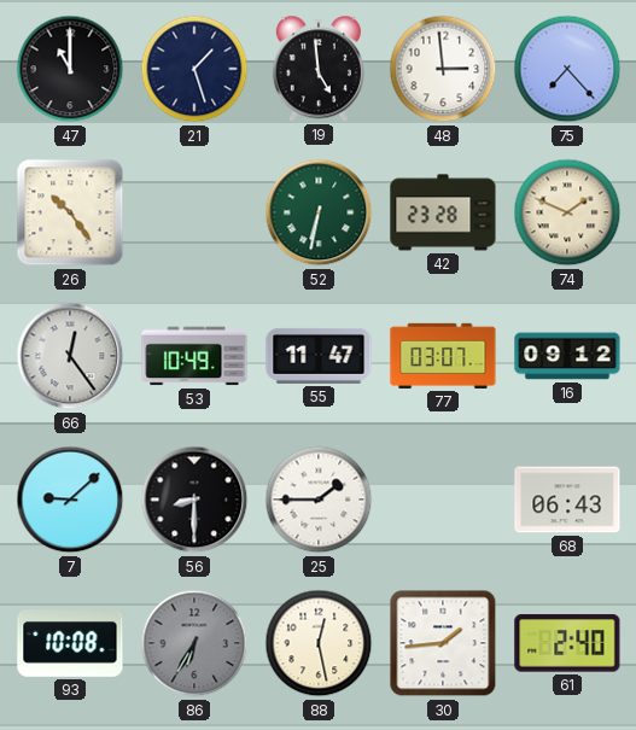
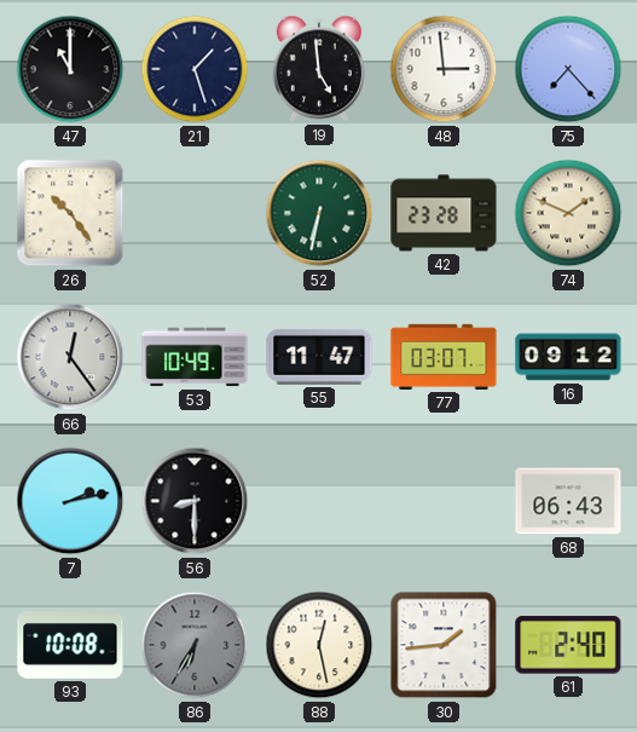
7: 9:08 -> 2:13 (70, 501)
25: 1:45 -> none (319, 500)
